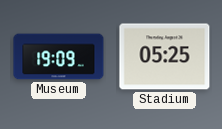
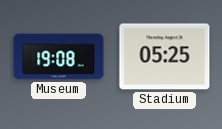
Museum: 19:09 -> 19:08 (59, 57)
